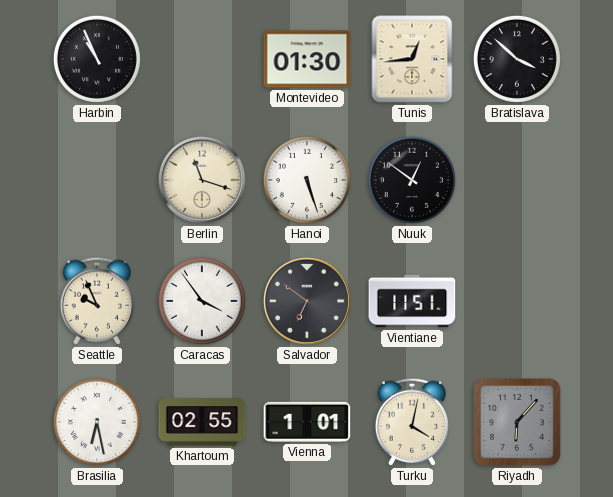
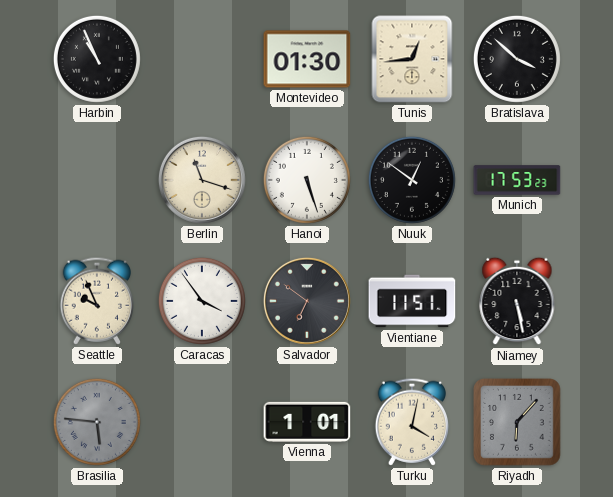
Munich: none -> 17:53 (517, 180)
Niamey: none -> 5:28 (517, 301)
Brasilia: 6:28 -> 5:46 (97, 422)
Brasilia dial: white -> grey (97, 422)
Khartoum: 02:55 -> none (202, 422)
